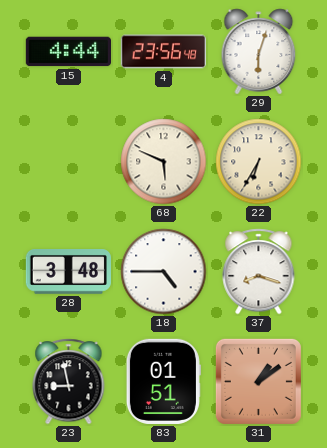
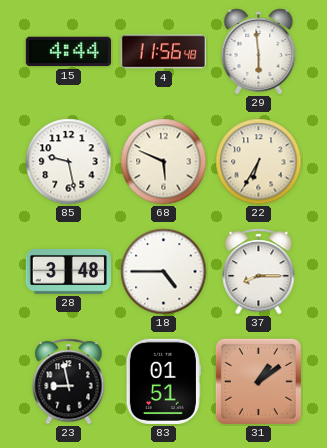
4: 23:56 -> 11:56 (163, 52)
29: 6:03 -> 5:59 (259, 52)
85: none -> 9:28 (69, 162)
37: 8:18 -> 8:15 (259, 272)
